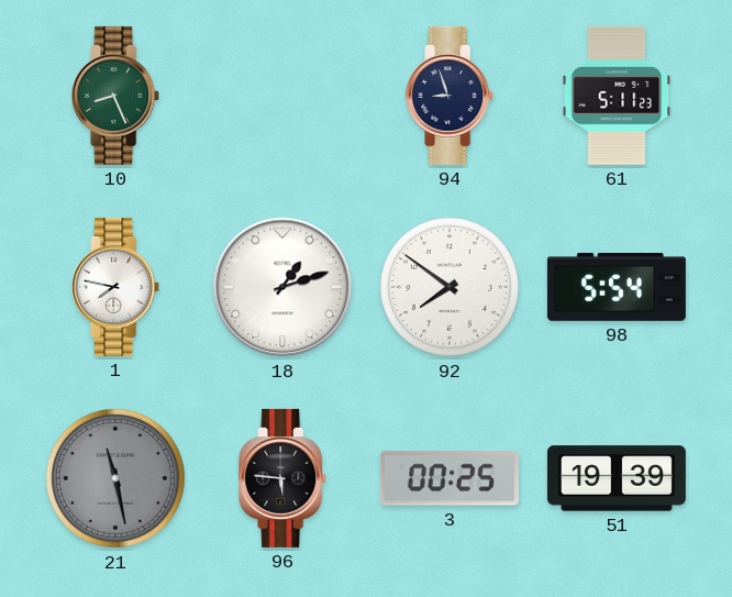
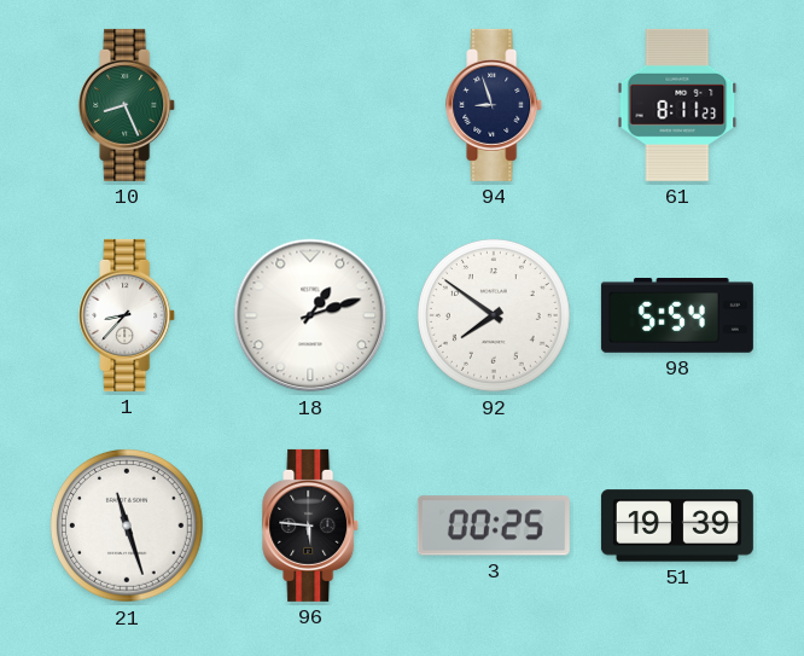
61: 5:11 -> 8:11 (677, 105)
1: 7:47 -> 8:37 (128, 315)
21: 11:28 -> 11:27 (127, 526)
21 dial: grey -> white (127, 526)
